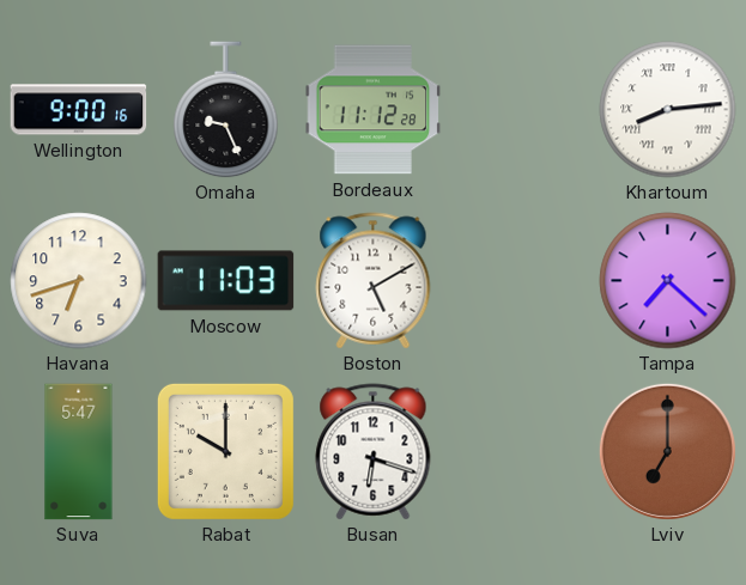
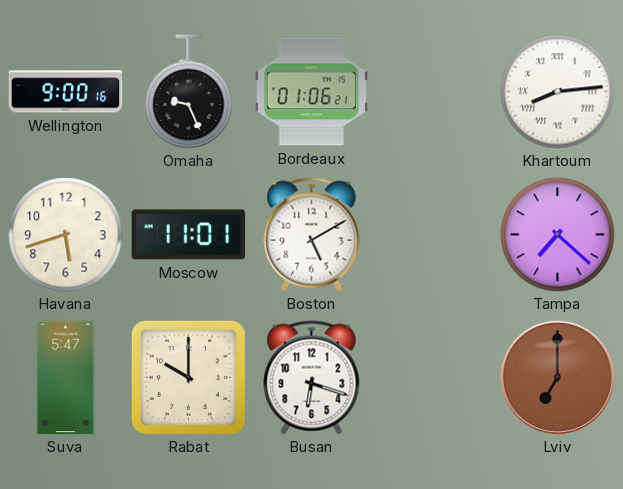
Bordeaux: 11:12 -> 01:06 (312, 92)
Havana: 6:42 -> 5:42 (66, 235)
Moscow: 11:03 -> 11:01 (189, 235)
